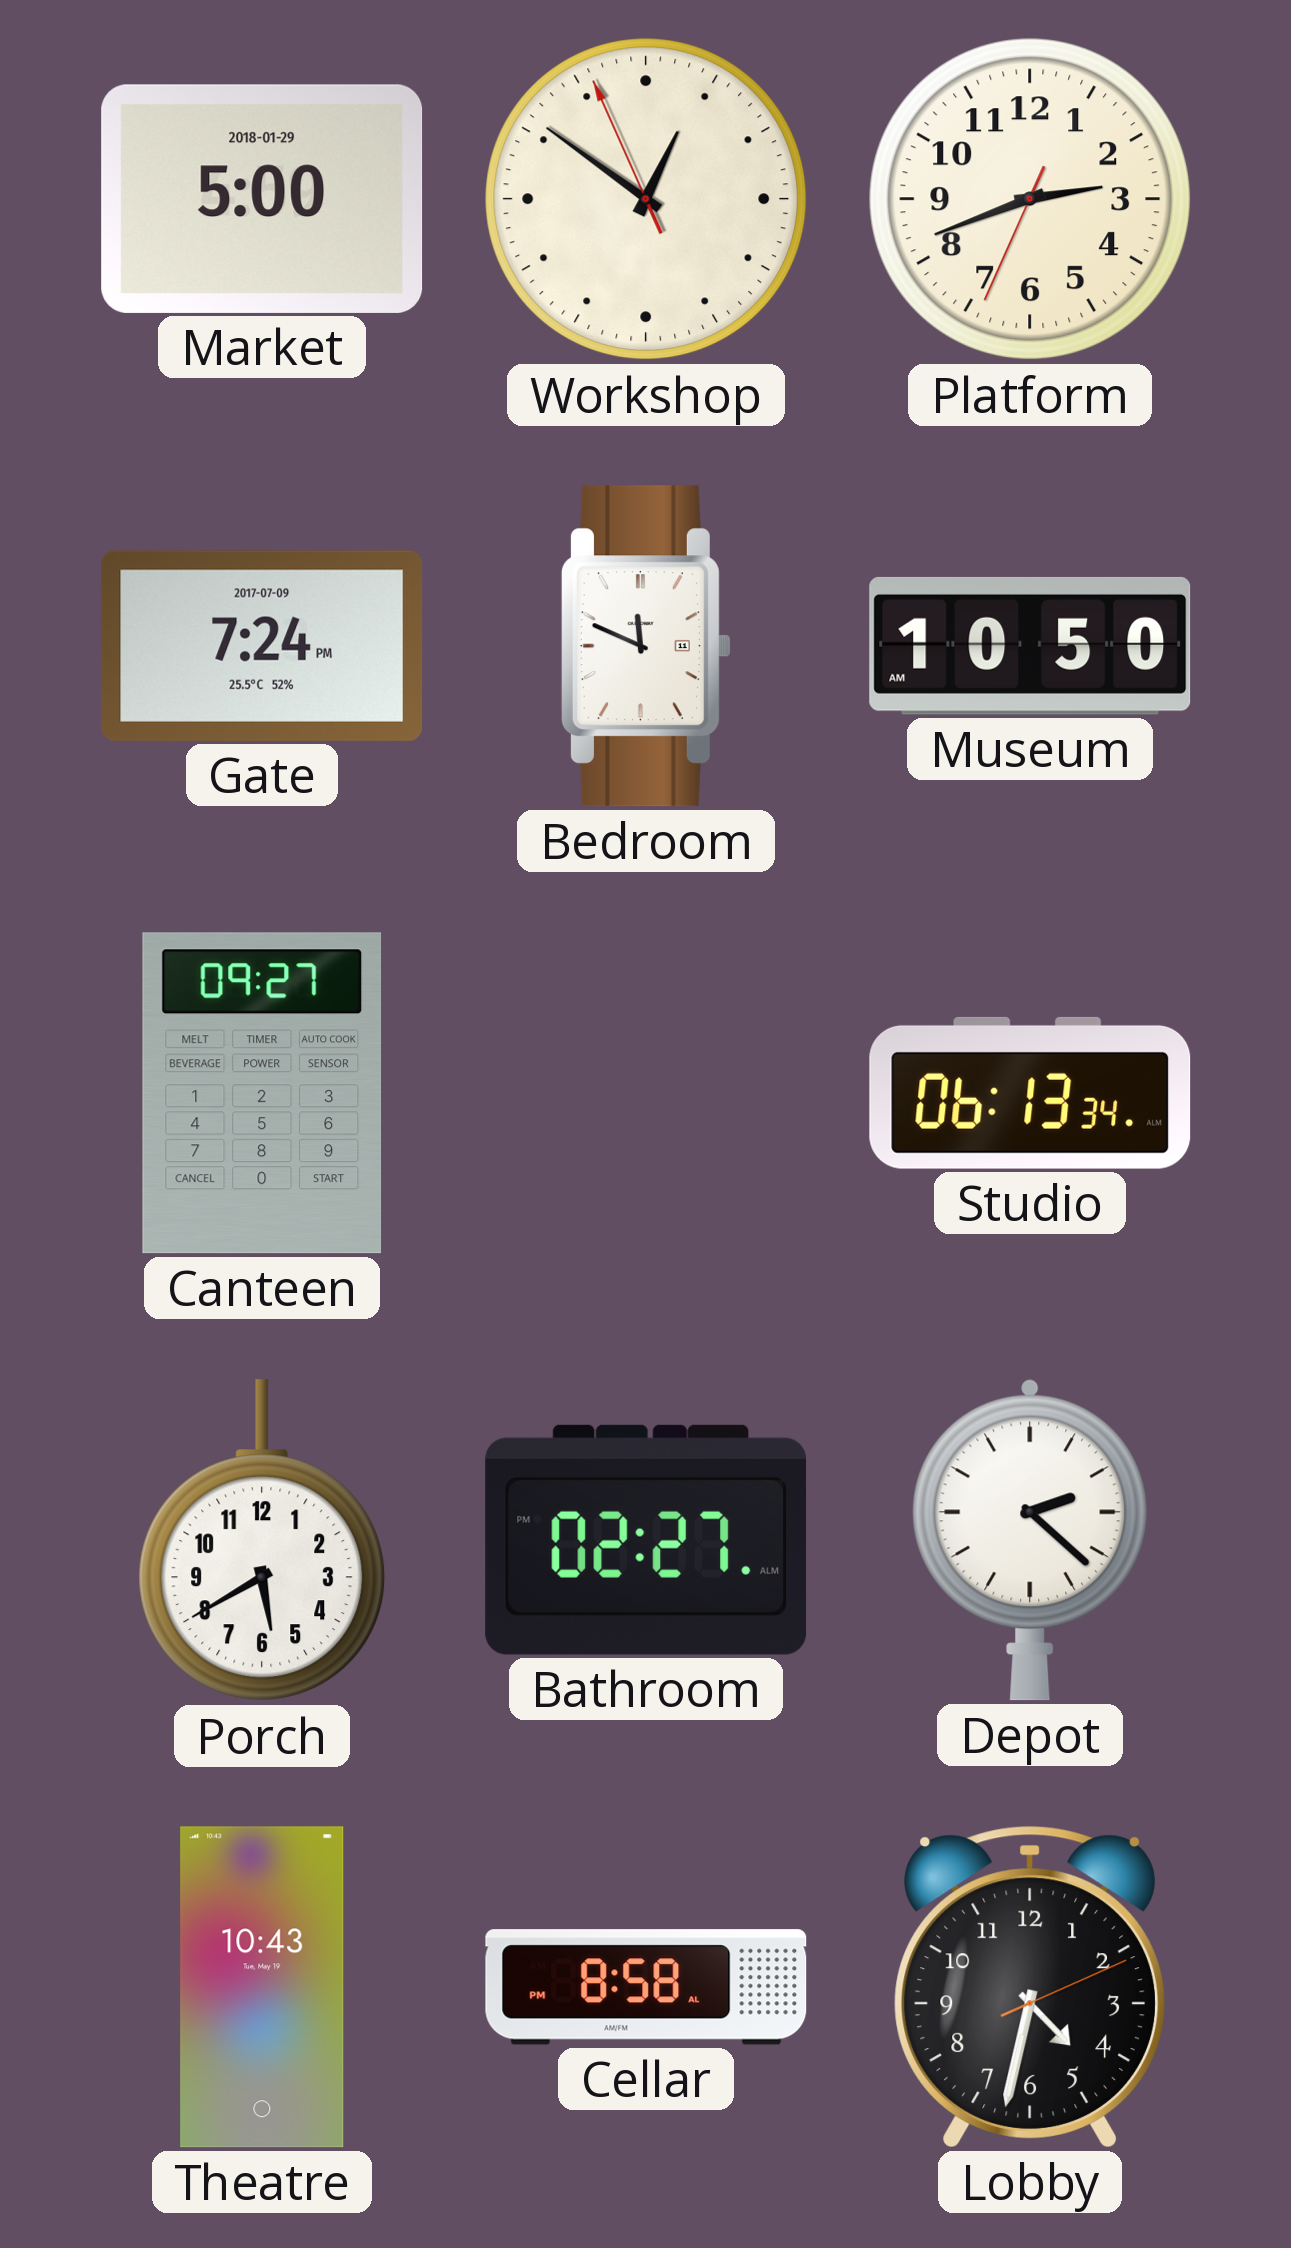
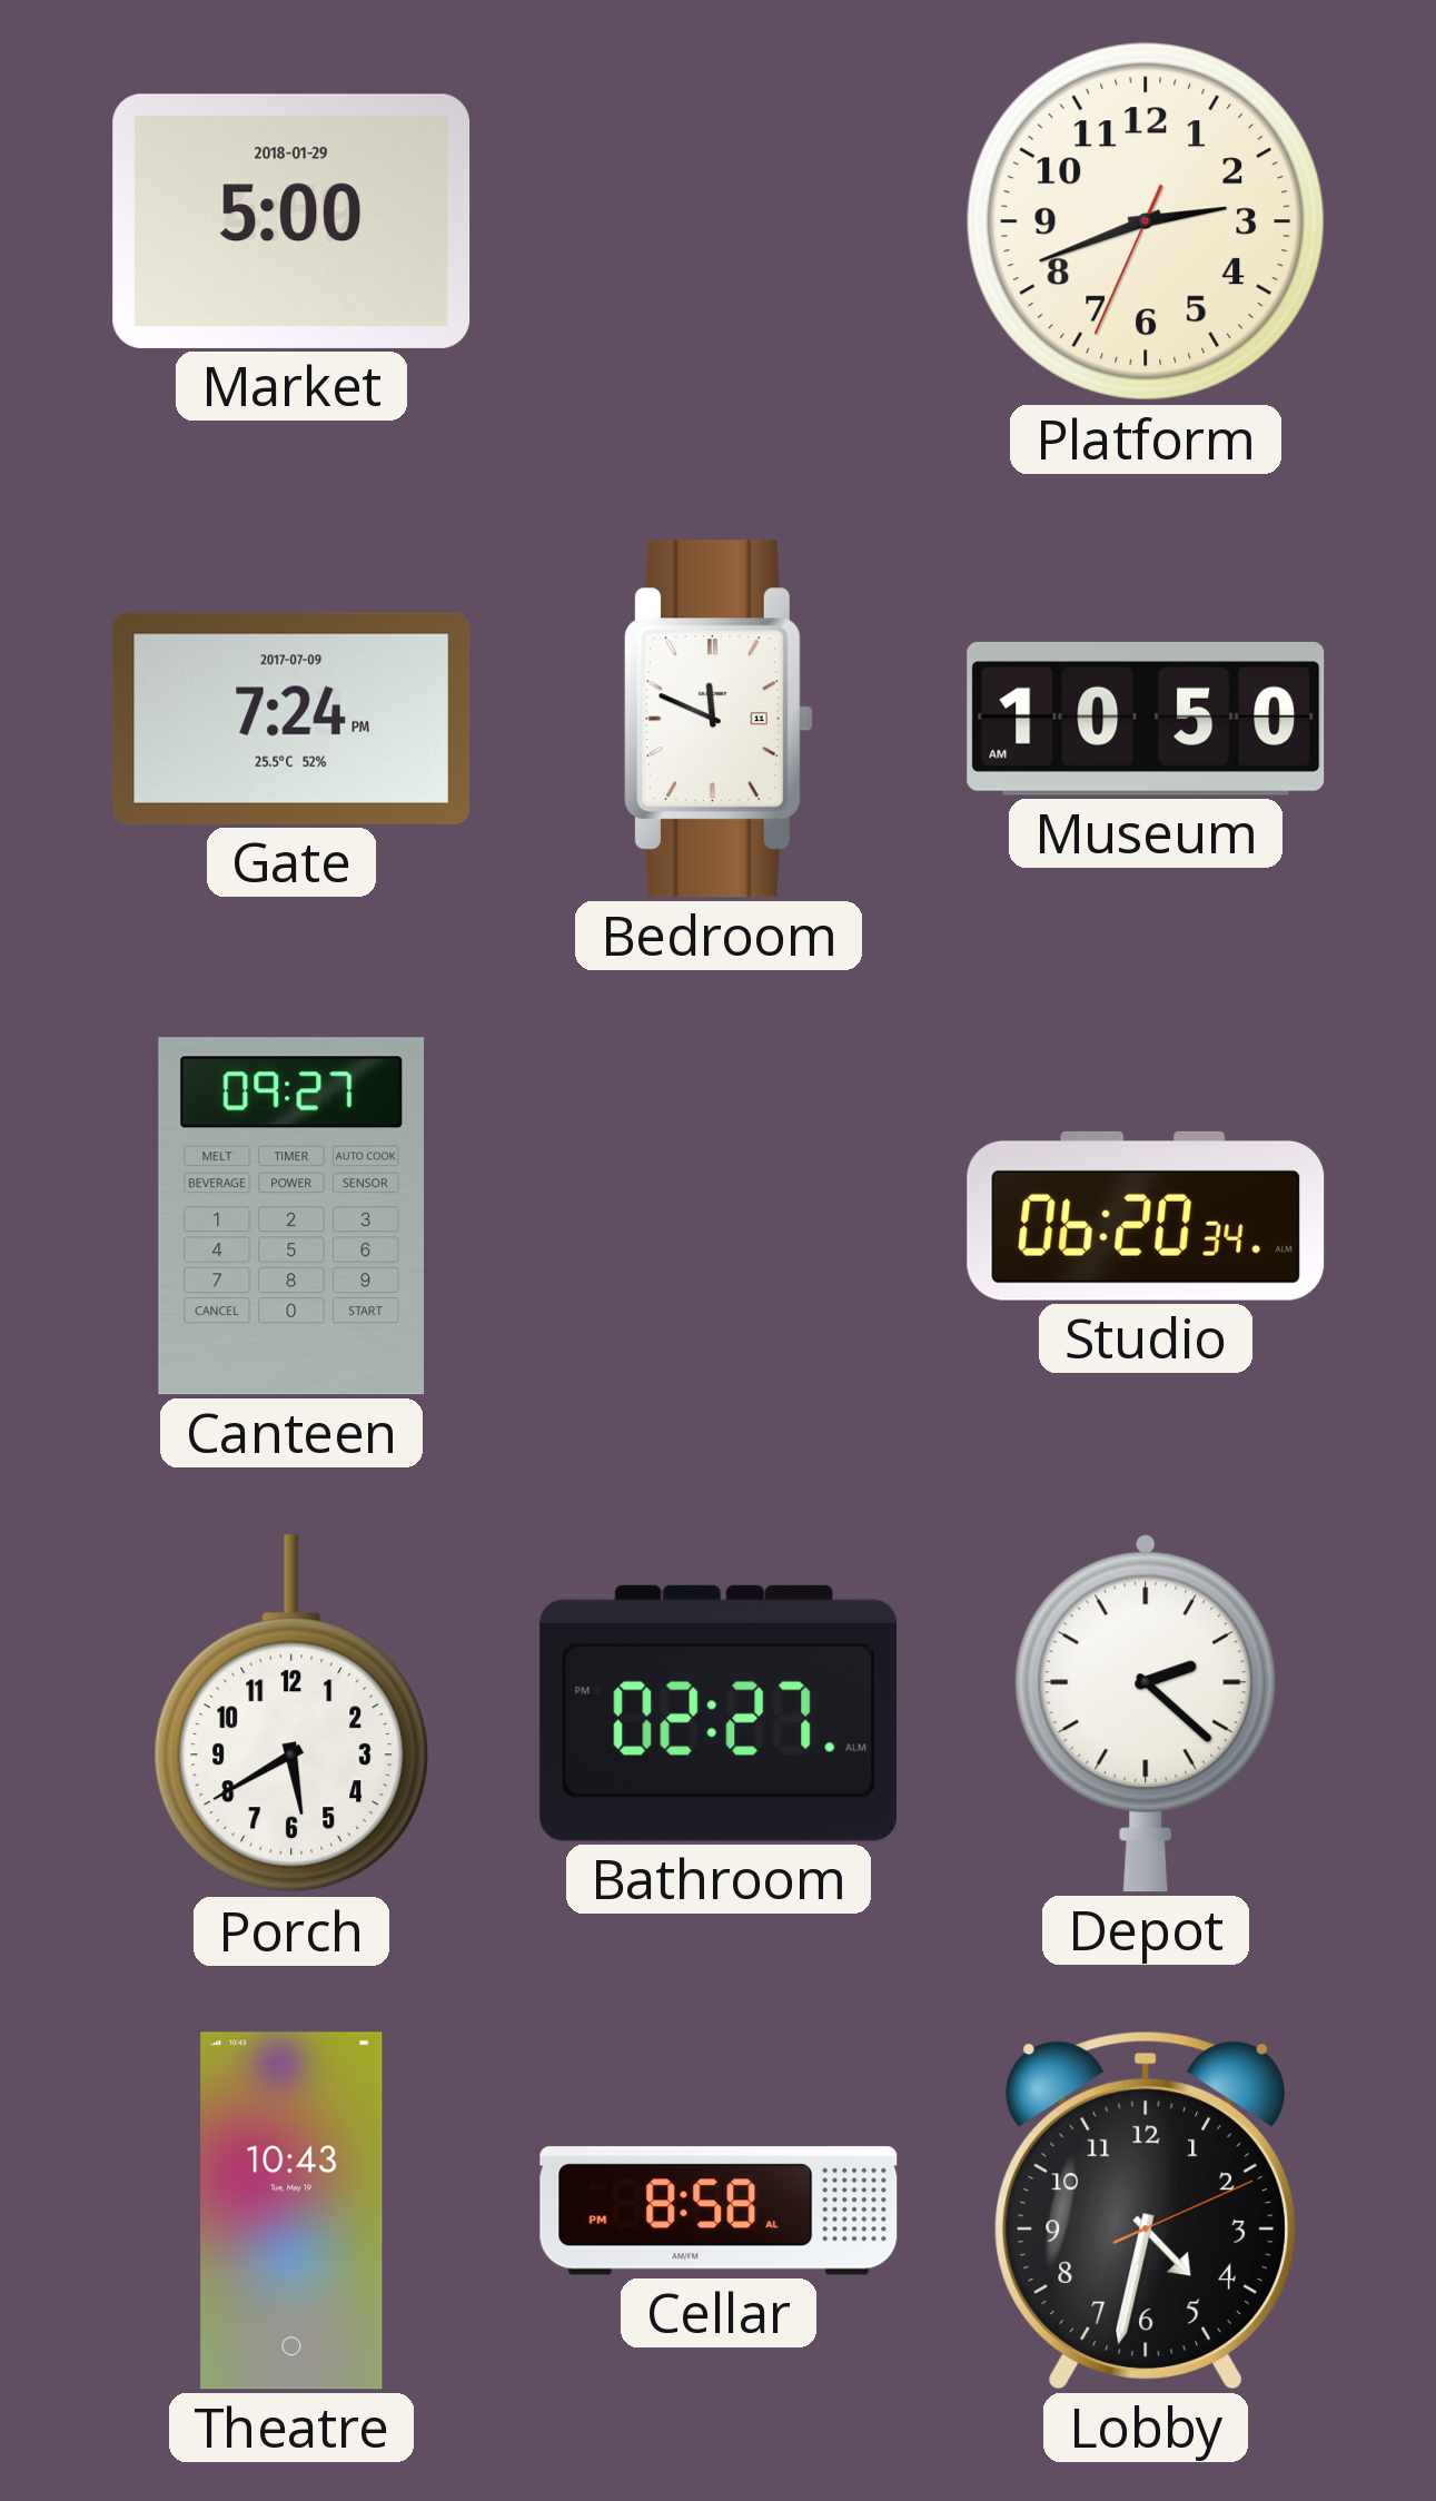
Workshop: 12:50 -> none (646, 199)
Studio: 06:13 -> 06:20 (1146, 1216)
